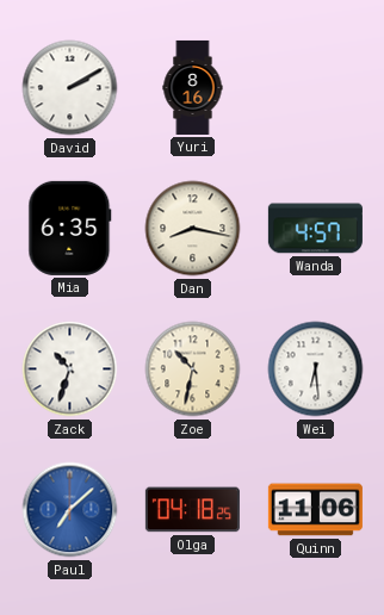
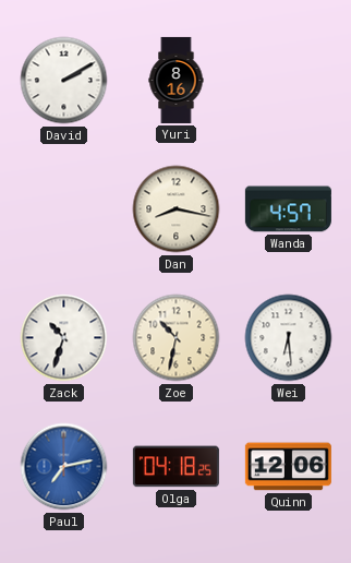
Mia: 6:35 -> none (70, 228)
Paul: 7:08 -> 7:13 (64, 467)
Quinn: 11:06 -> 12:06 (288, 467)
